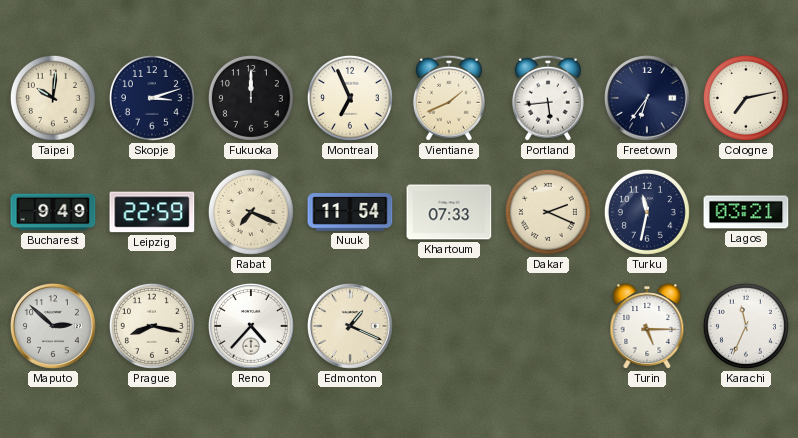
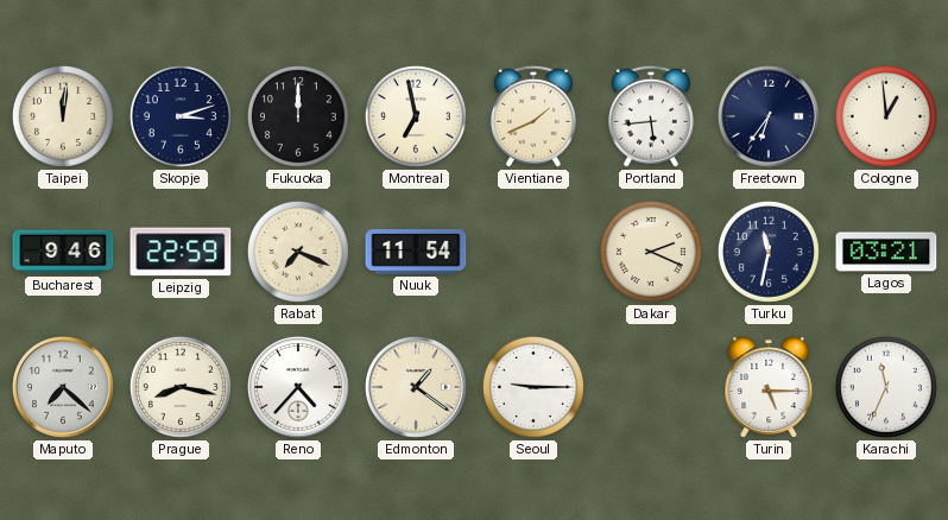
Taipei: 10:01 -> 12:01 (63, 116)
Montreal: 6:56 -> 6:58 (416, 116)
Cologne: 7:13 -> 12:59 (886, 116)
Bucharest: 9:49 -> 9:46 (63, 252)
Khartoum: 07:33 -> none (449, 212)
Maputo: 2:52 -> 7:22 (64, 388)
Edmonton: 1:19 -> 1:21 (417, 388)
Seoul: none -> 9:15 (533, 387)
